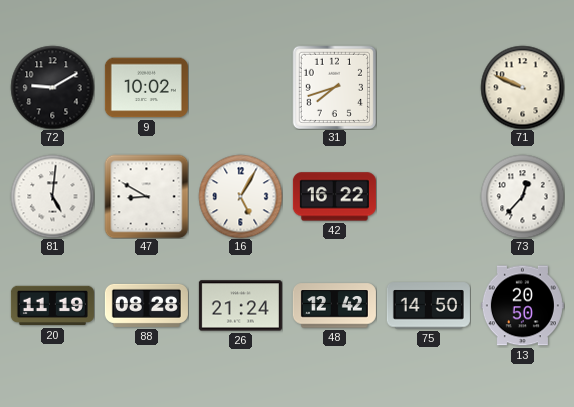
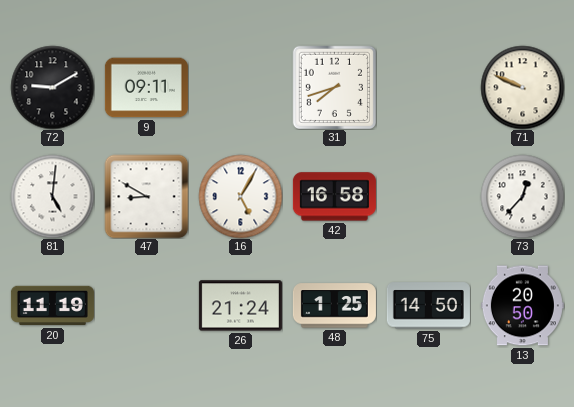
9: 10:02 -> 09:11 (146, 88)
42: 16:22 -> 16:58 (334, 197)
88: 08:28 -> none (146, 305)
48: 12:42 -> 1:25 (334, 306)
